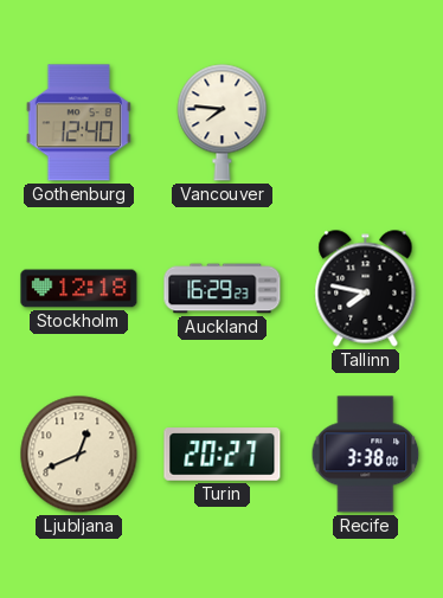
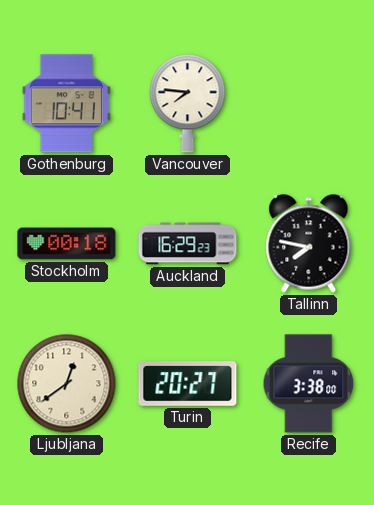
Gothenburg: 12:40 -> 10:41 (66, 104)
Stockholm: 12:18 -> 00:18 (67, 244)
Ljubljana: 12:41 -> 12:39 (67, 384)
